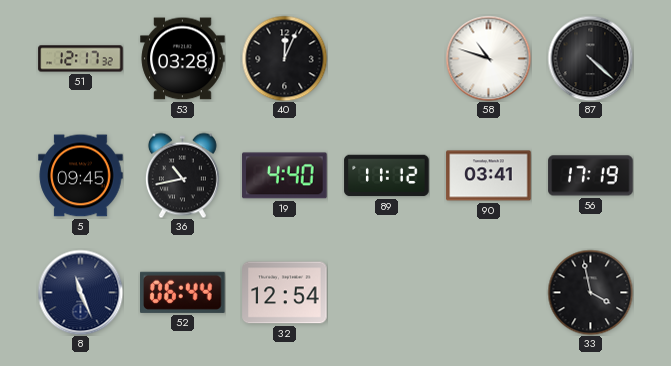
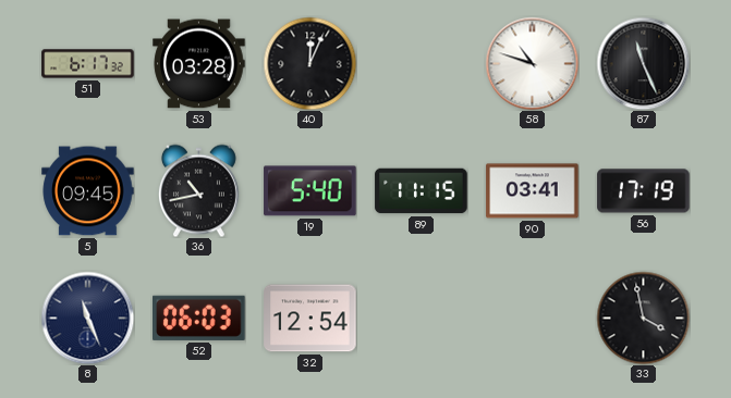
51: 12:17 -> 6:17 (88, 64)
87: 4:22 -> 11:26 (643, 63)
19: 4:40 -> 5:40 (310, 191)
89: 11:12 -> 11:15 (422, 191)
52: 06:44 -> 06:03 (199, 318)
